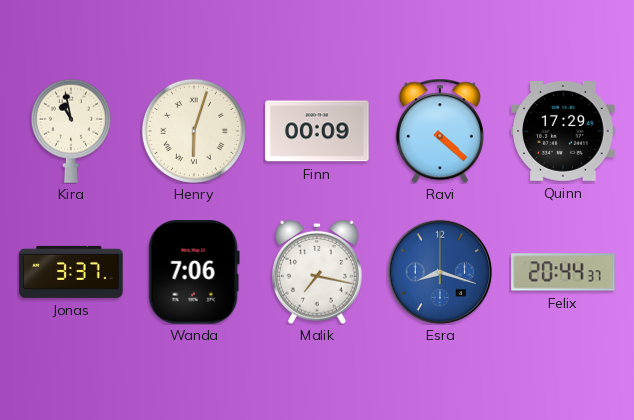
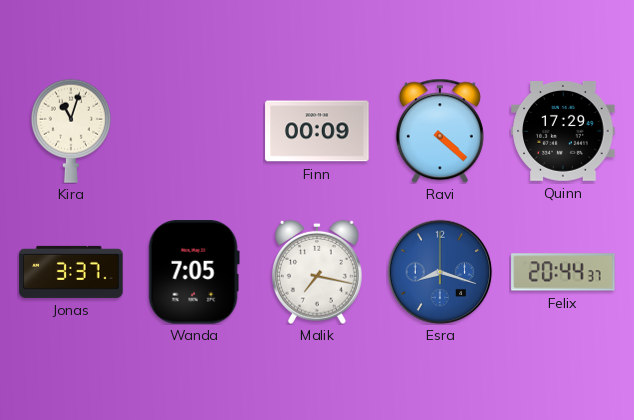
Kira: 10:58 -> 11:03 (71, 131)
Henry: 6:03 -> none (194, 131)
Wanda: 7:06 -> 7:05 (194, 272)
